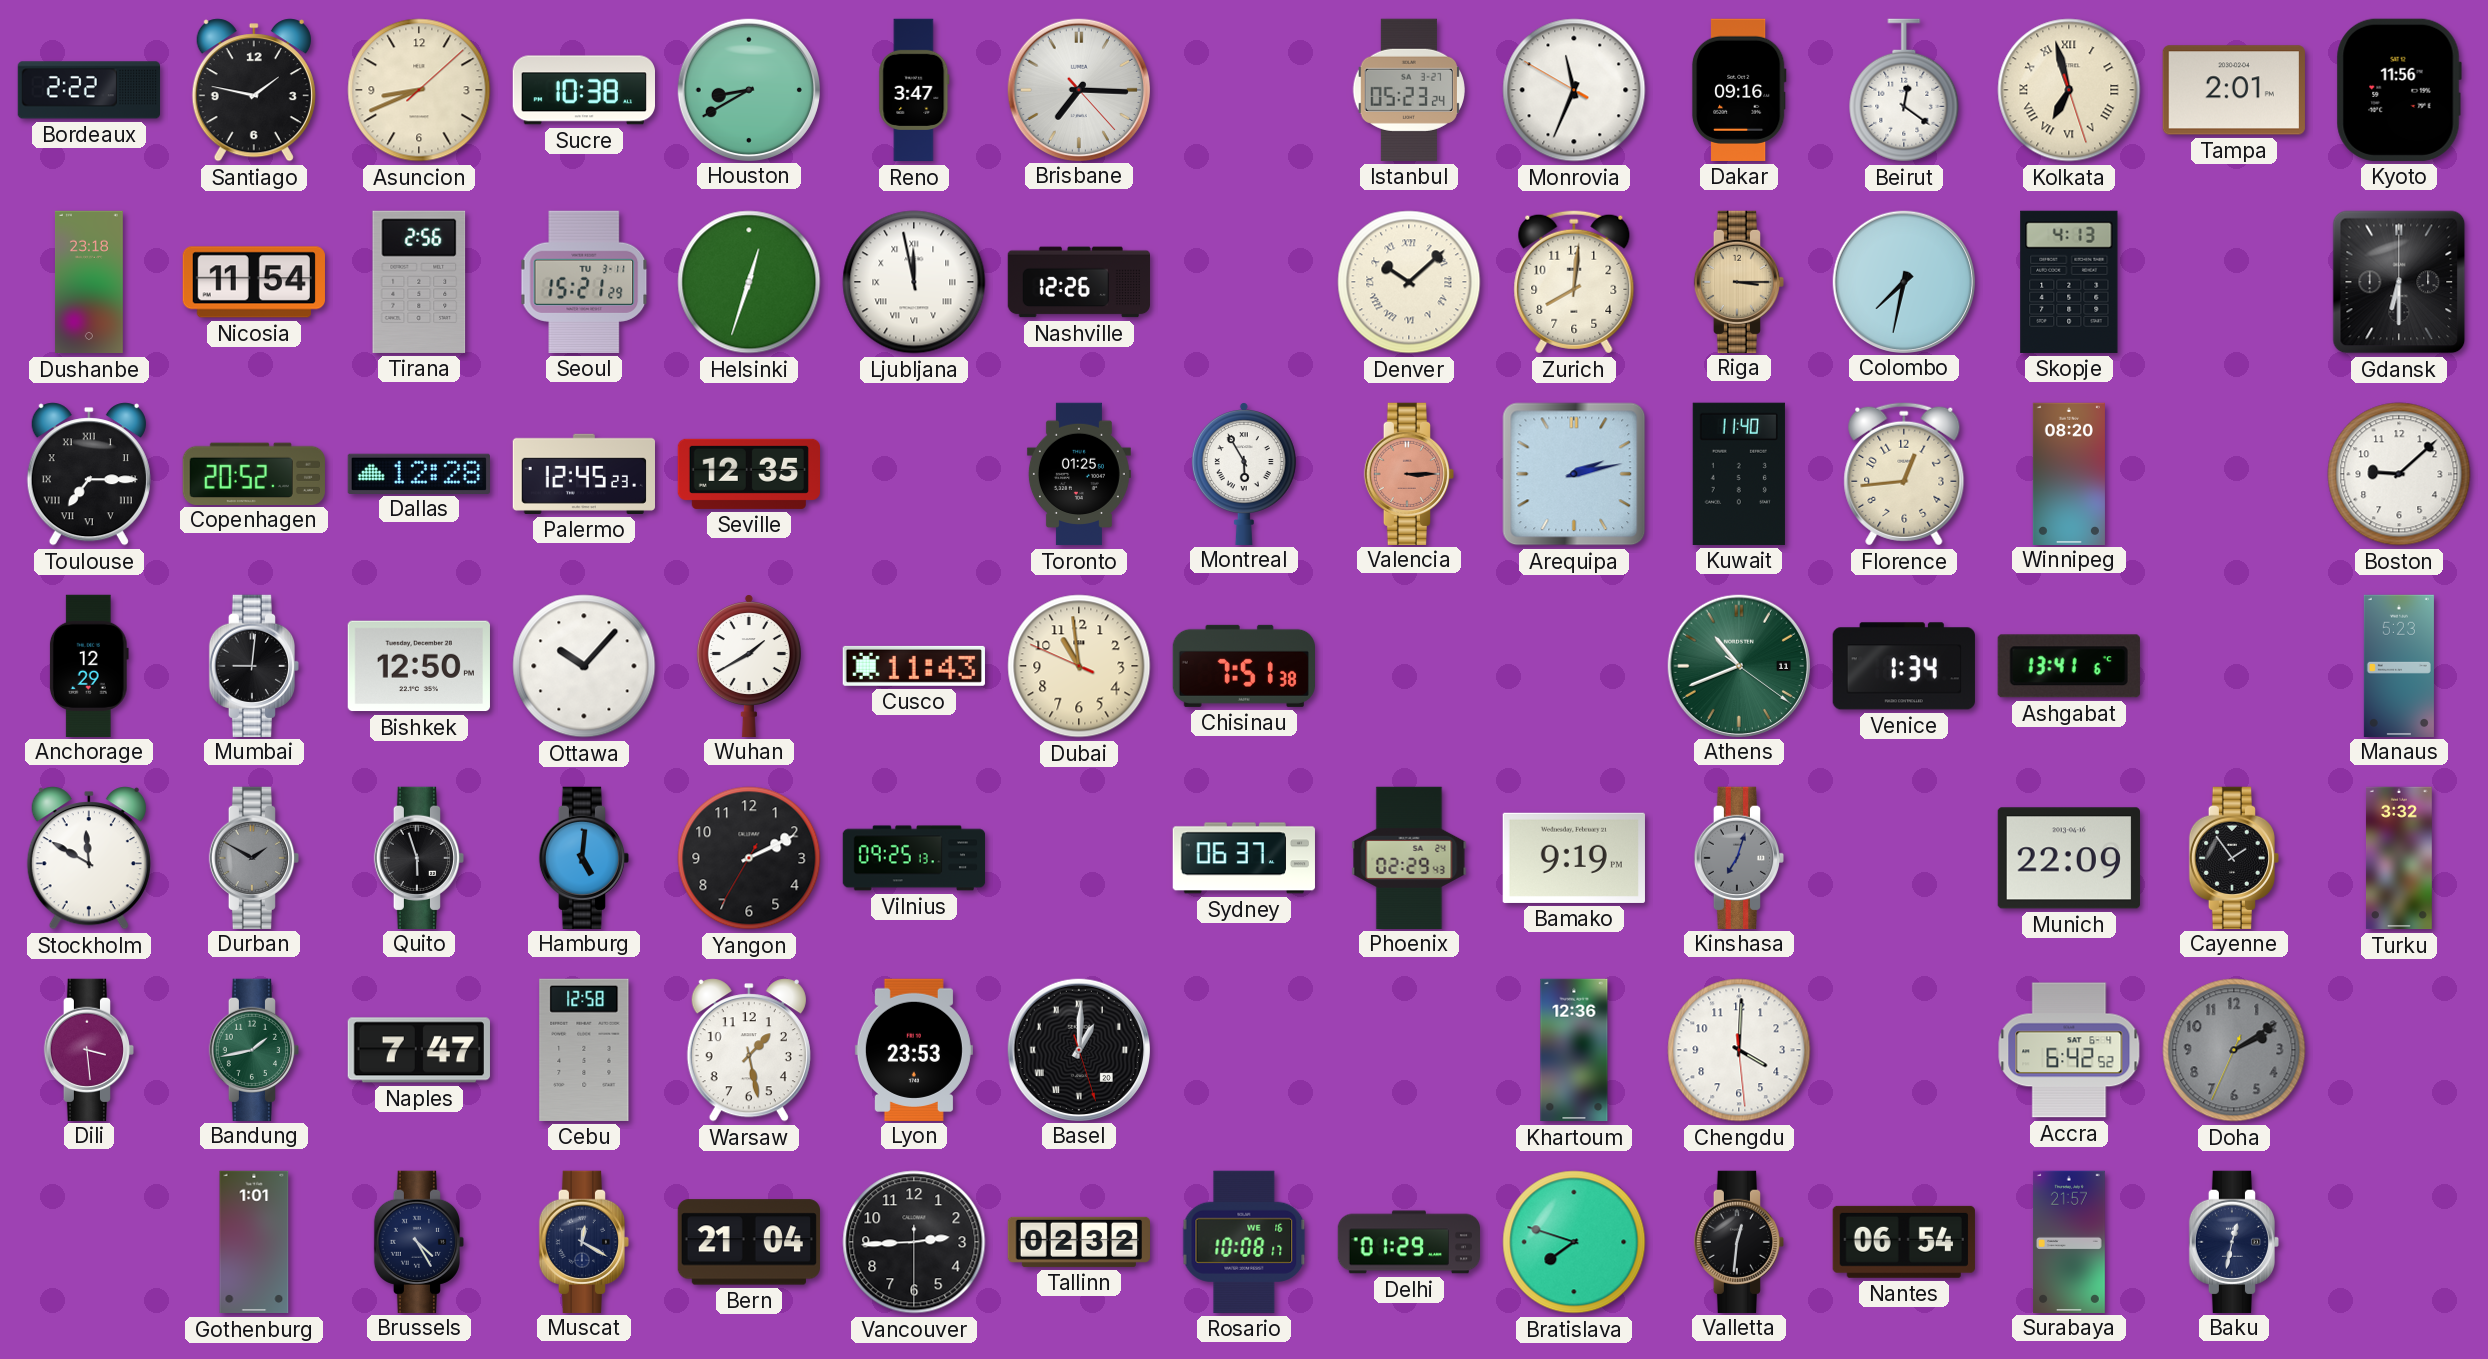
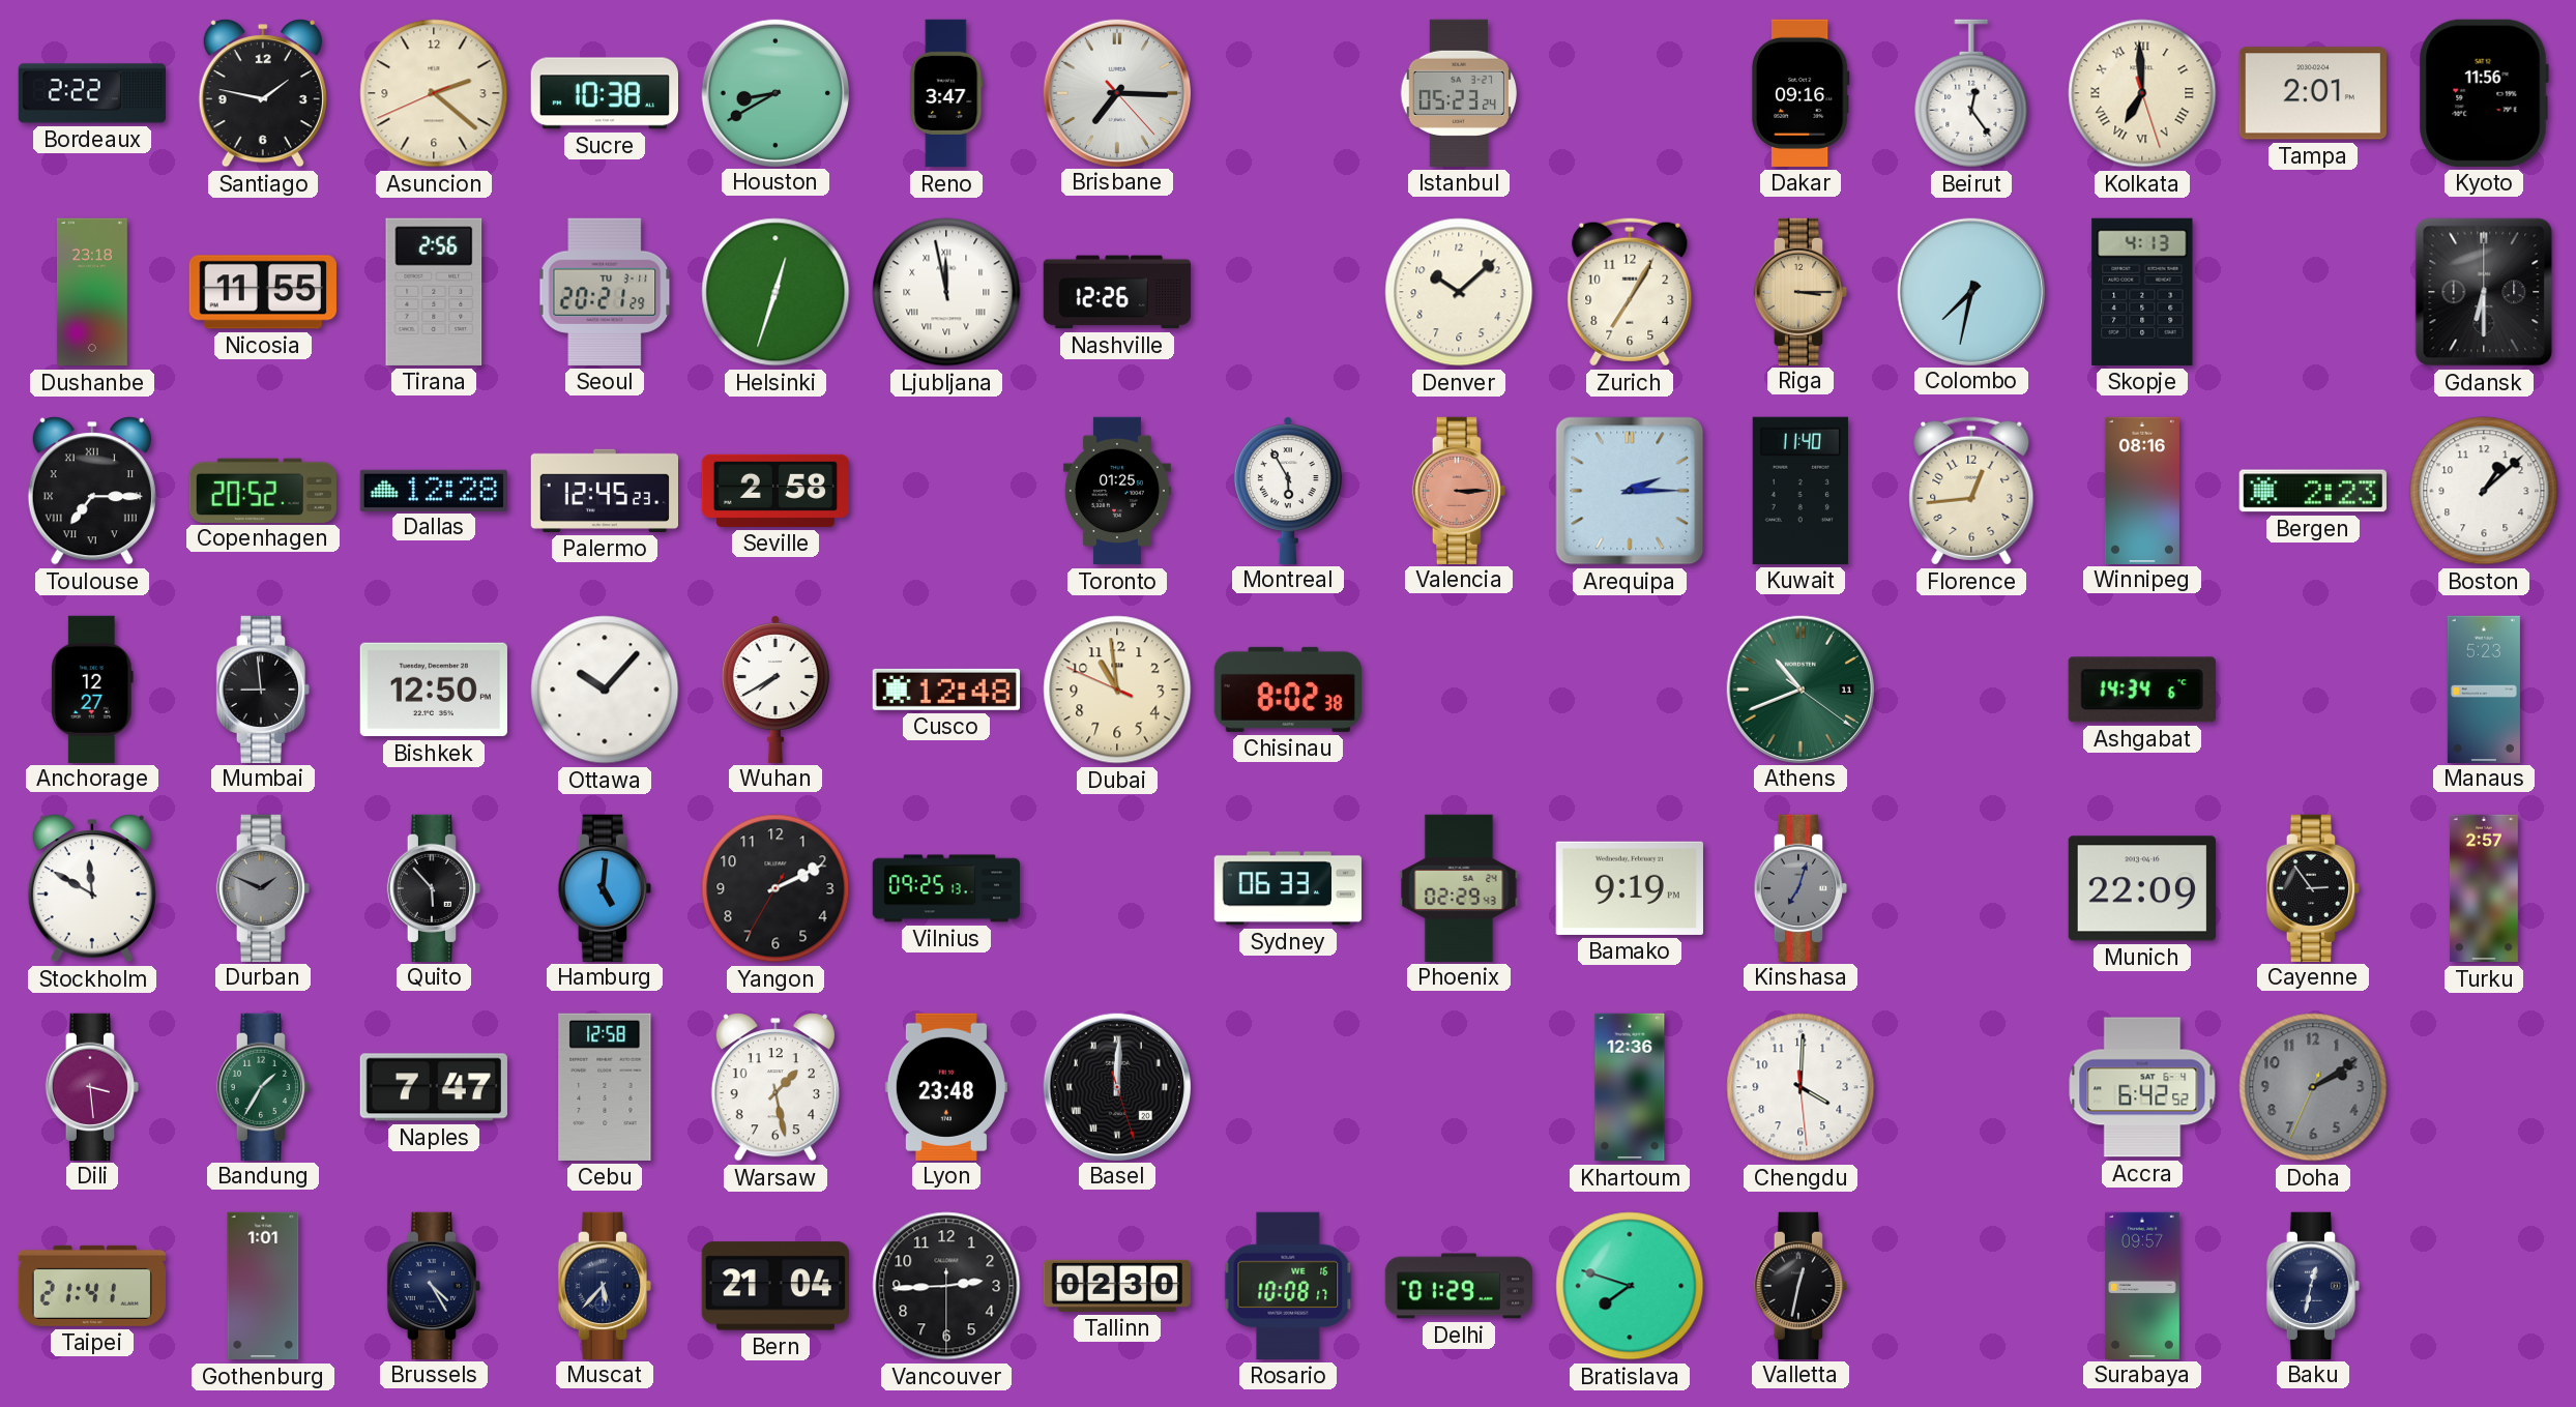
Asuncion: 8:41 -> 2:21 (434, 93)
Monrovia: 11:33 -> none (1574, 90)
Beirut: 12:21 -> 12:24 (1971, 93)
Kolkata: 6:57 -> 6:59 (2142, 93)
Nicosia: 11:54 -> 11:55 (263, 292)
Seoul: 15:21 -> 20:21 (605, 292)
Denver numerals: Roman -> Arabic (1459, 292)
Zurich: 8:01 -> 7:05 (1630, 292)
Seville: 12:35 -> 2:58 (774, 491)
Arequipa: 2:13 -> 2:15 (1630, 491)
Winnipeg: 08:20 -> 08:16 (2142, 490)
Bergen: none -> 2:23 (2313, 491)
Boston: 9:08 -> 1:08 (2484, 491)
Anchorage: 12:29 -> 12:27 (92, 688)
Mumbai: 9:01 -> 8:59 (262, 688)
Wuhan: 1:40 -> 7:40 (775, 688)
Cusco: 11:43 -> 12:48 (946, 690)
Chisinau: 7:51 -> 8:02 (1287, 690)
Venice: 1:34 -> none (1904, 666)
Ashgabat: 13:41 -> 14:34 (2142, 690)
Durban: 1:50 -> 1:49 (262, 887)
Quito: 5:57 -> 5:53 (433, 887)
Sydney: 06:37 -> 06:33 (1288, 888)
Cayenne: 1:54 -> 2:54 (2312, 887)
Turku: 3:32 -> 2:57 (2484, 888)
Bandung: 1:43 -> 1:35 (262, 1086)
Lyon: 23:53 -> 23:48 (946, 1086)
Basel: 1:00 -> 12:00 (1116, 1086)
Taipei: none -> 21:41 (92, 1286)
Muscat: 12:20 -> 5:37 (604, 1285)
Tallinn: 02:32 -> 02:30 (1116, 1286)
Valletta: 12:31 -> 12:32 (1799, 1285)
Nantes: 06:54 -> none (1904, 1242)
Surabaya: 21:57 -> 09:57 (2142, 1285)
